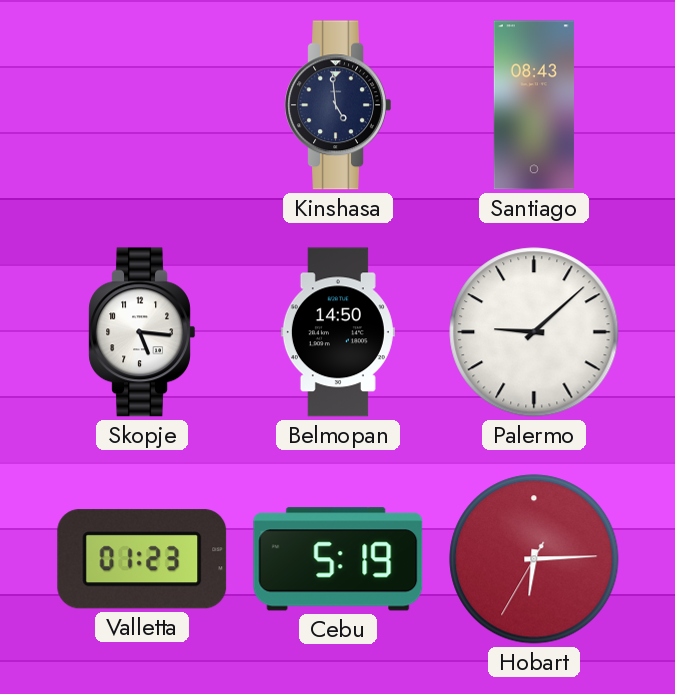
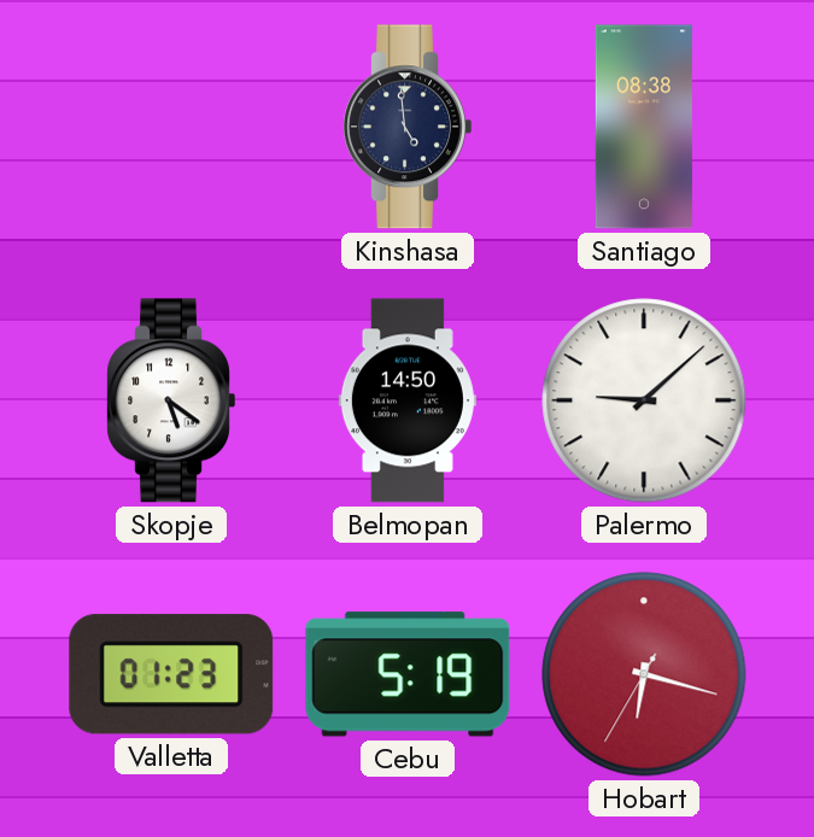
Santiago: 08:43 -> 08:38 (644, 127)
Skopje: 5:16 -> 5:21 (171, 400)
Hobart: 6:14 -> 6:17 (644, 674)
